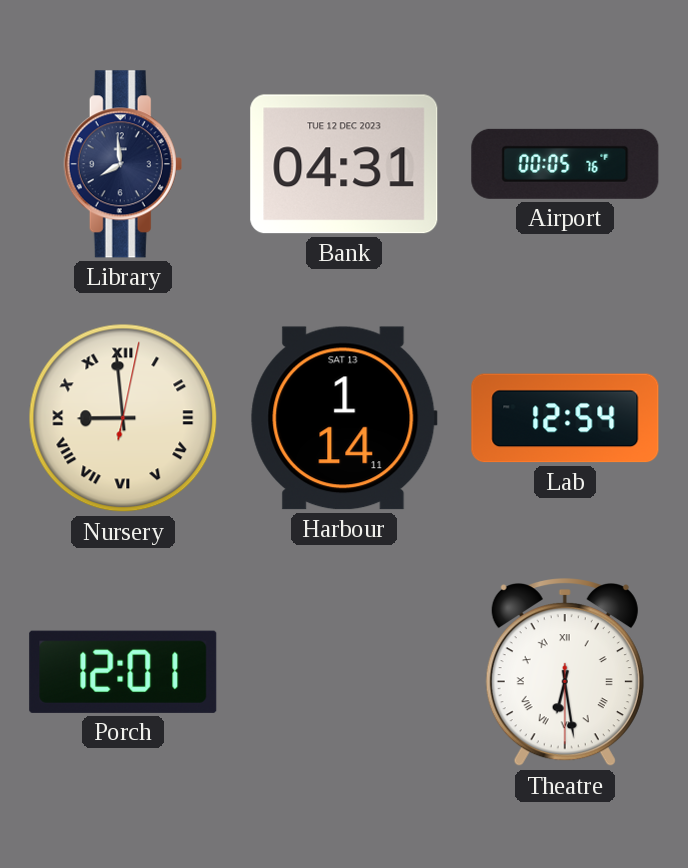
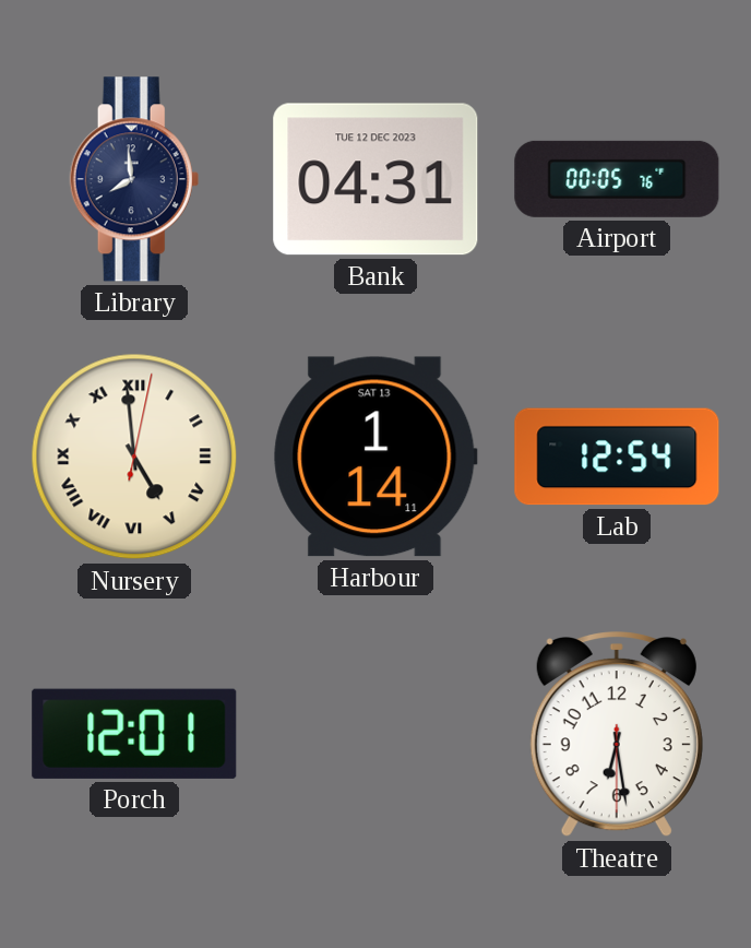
Nursery: 8:59 -> 4:59 (134, 457)
Theatre numerals: Roman -> Arabic (617, 735)
